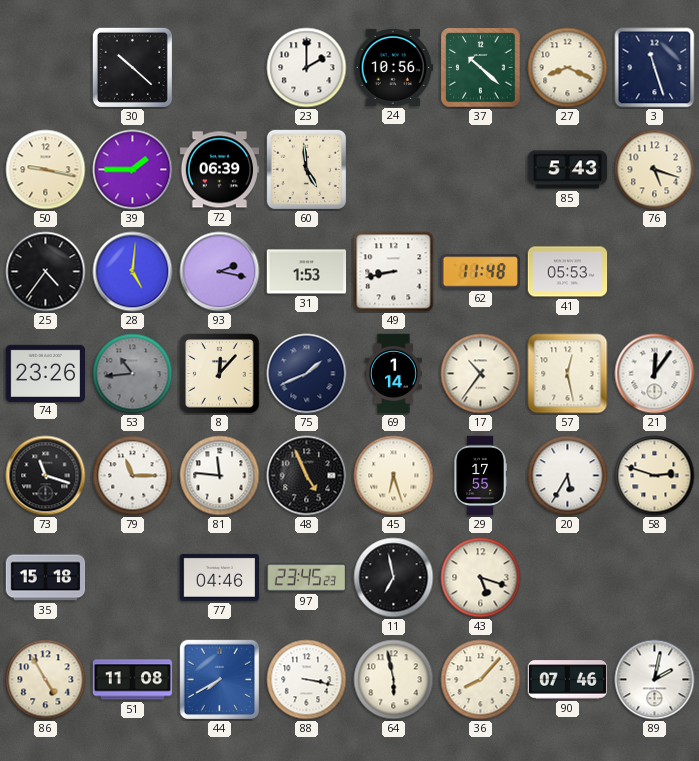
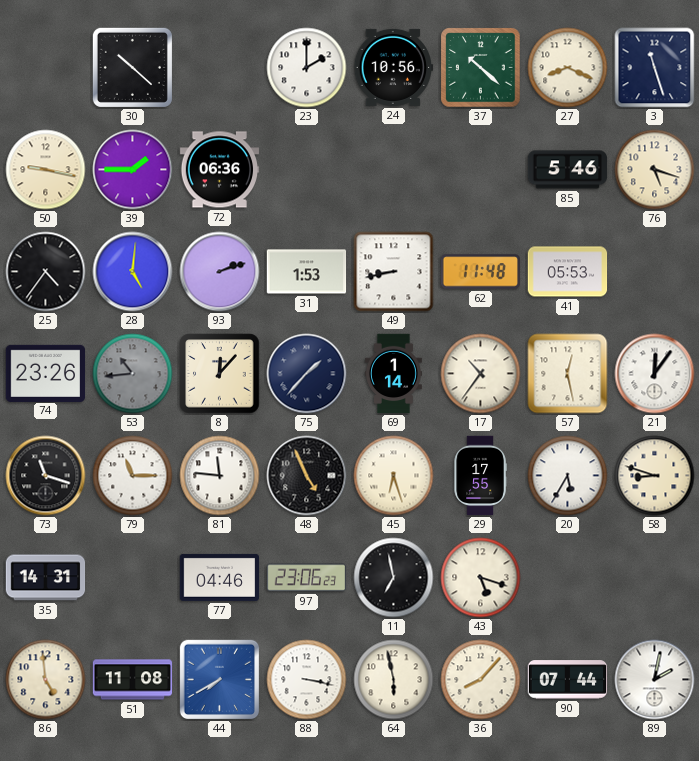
72: 06:39 -> 06:36 (220, 170)
60: 4:59 -> none (307, 170)
85: 5:43 -> 5:46 (568, 170)
93: 2:17 -> 2:12 (220, 272)
75: 1:41 -> 1:37 (307, 374)
58: 2:48 -> 8:48 (655, 476)
35: 15:18 -> 14:31 (46, 578)
97: 23:45 -> 23:06 (307, 578)
86: 4:55 -> 4:59 (46, 680)
90: 07:46 -> 07:44 (568, 680)
